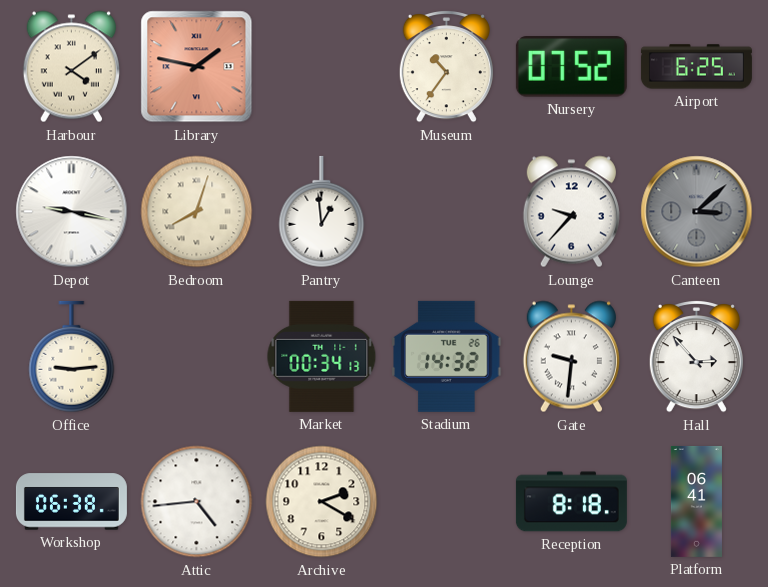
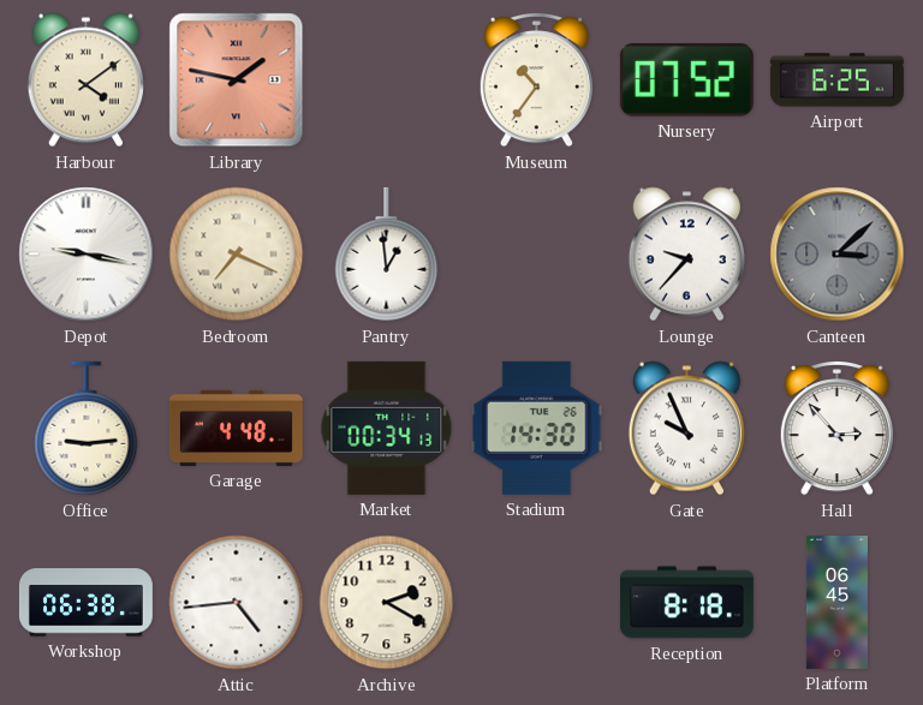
Bedroom: 8:03 -> 7:19 (237, 255)
Garage: none -> 4:48 (236, 428)
Stadium: 14:32 -> 14:30 (537, 428)
Gate: 9:31 -> 9:56 (686, 429)
Platform: 06:41 -> 06:45 (836, 602)
